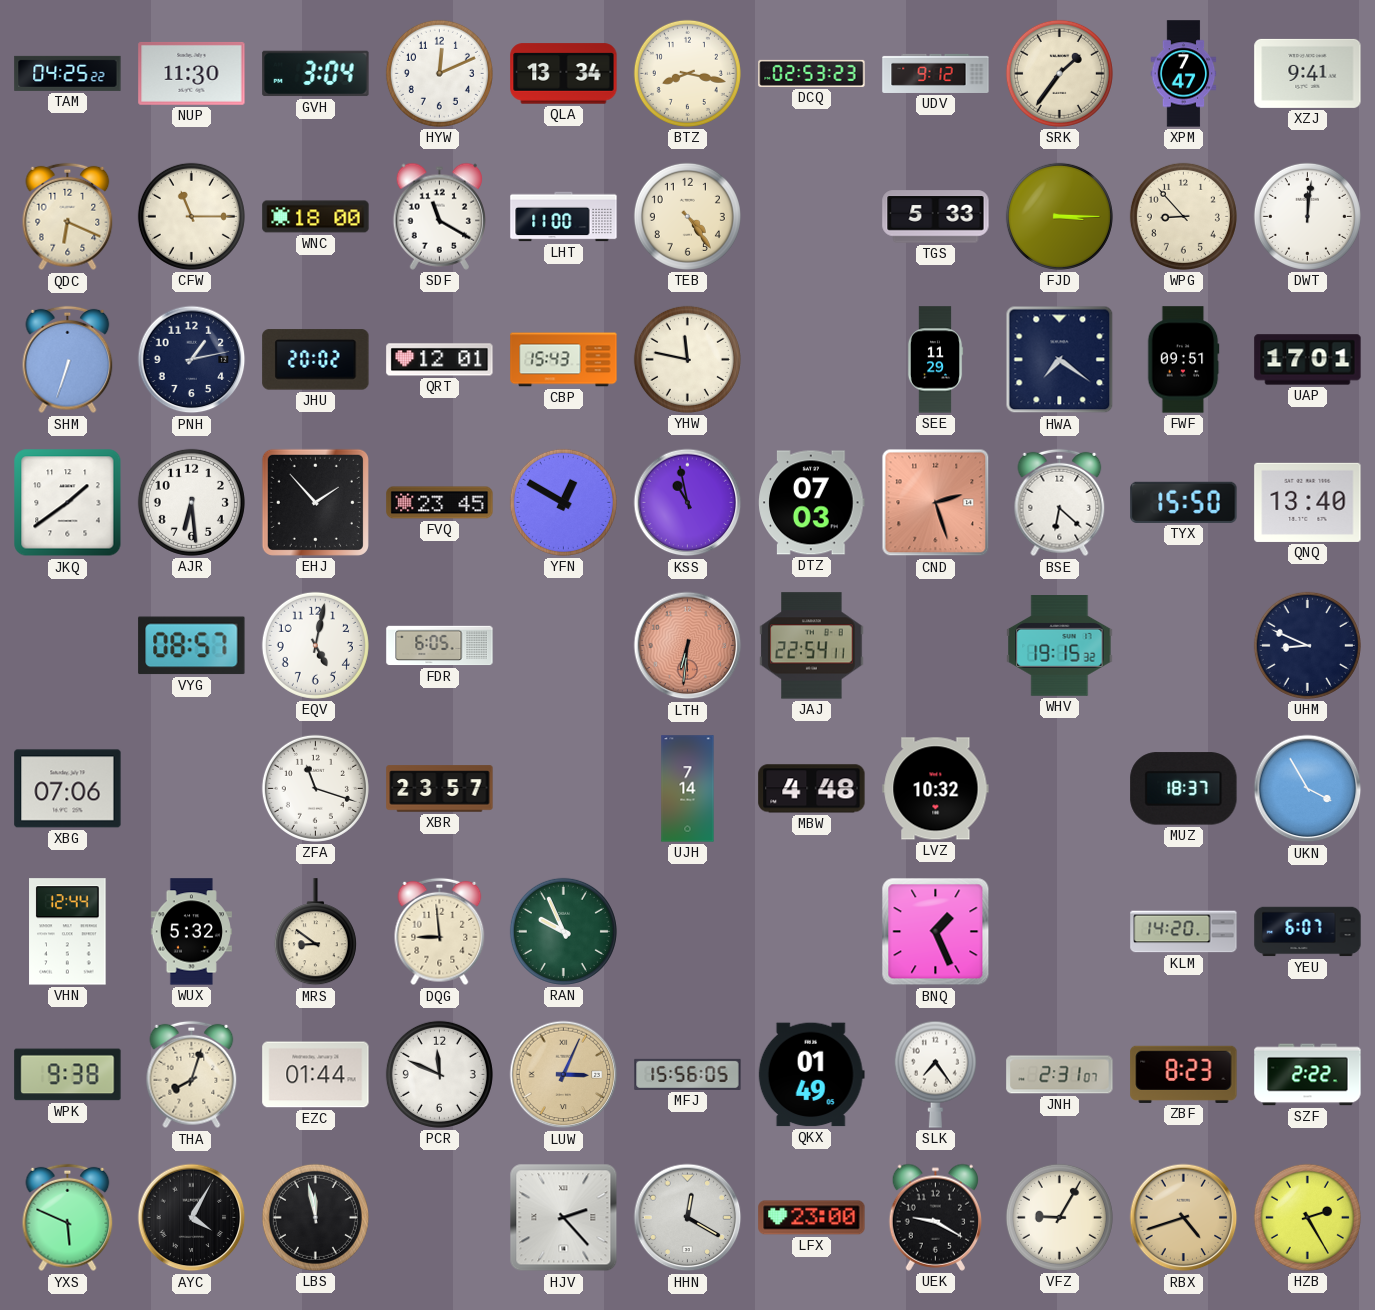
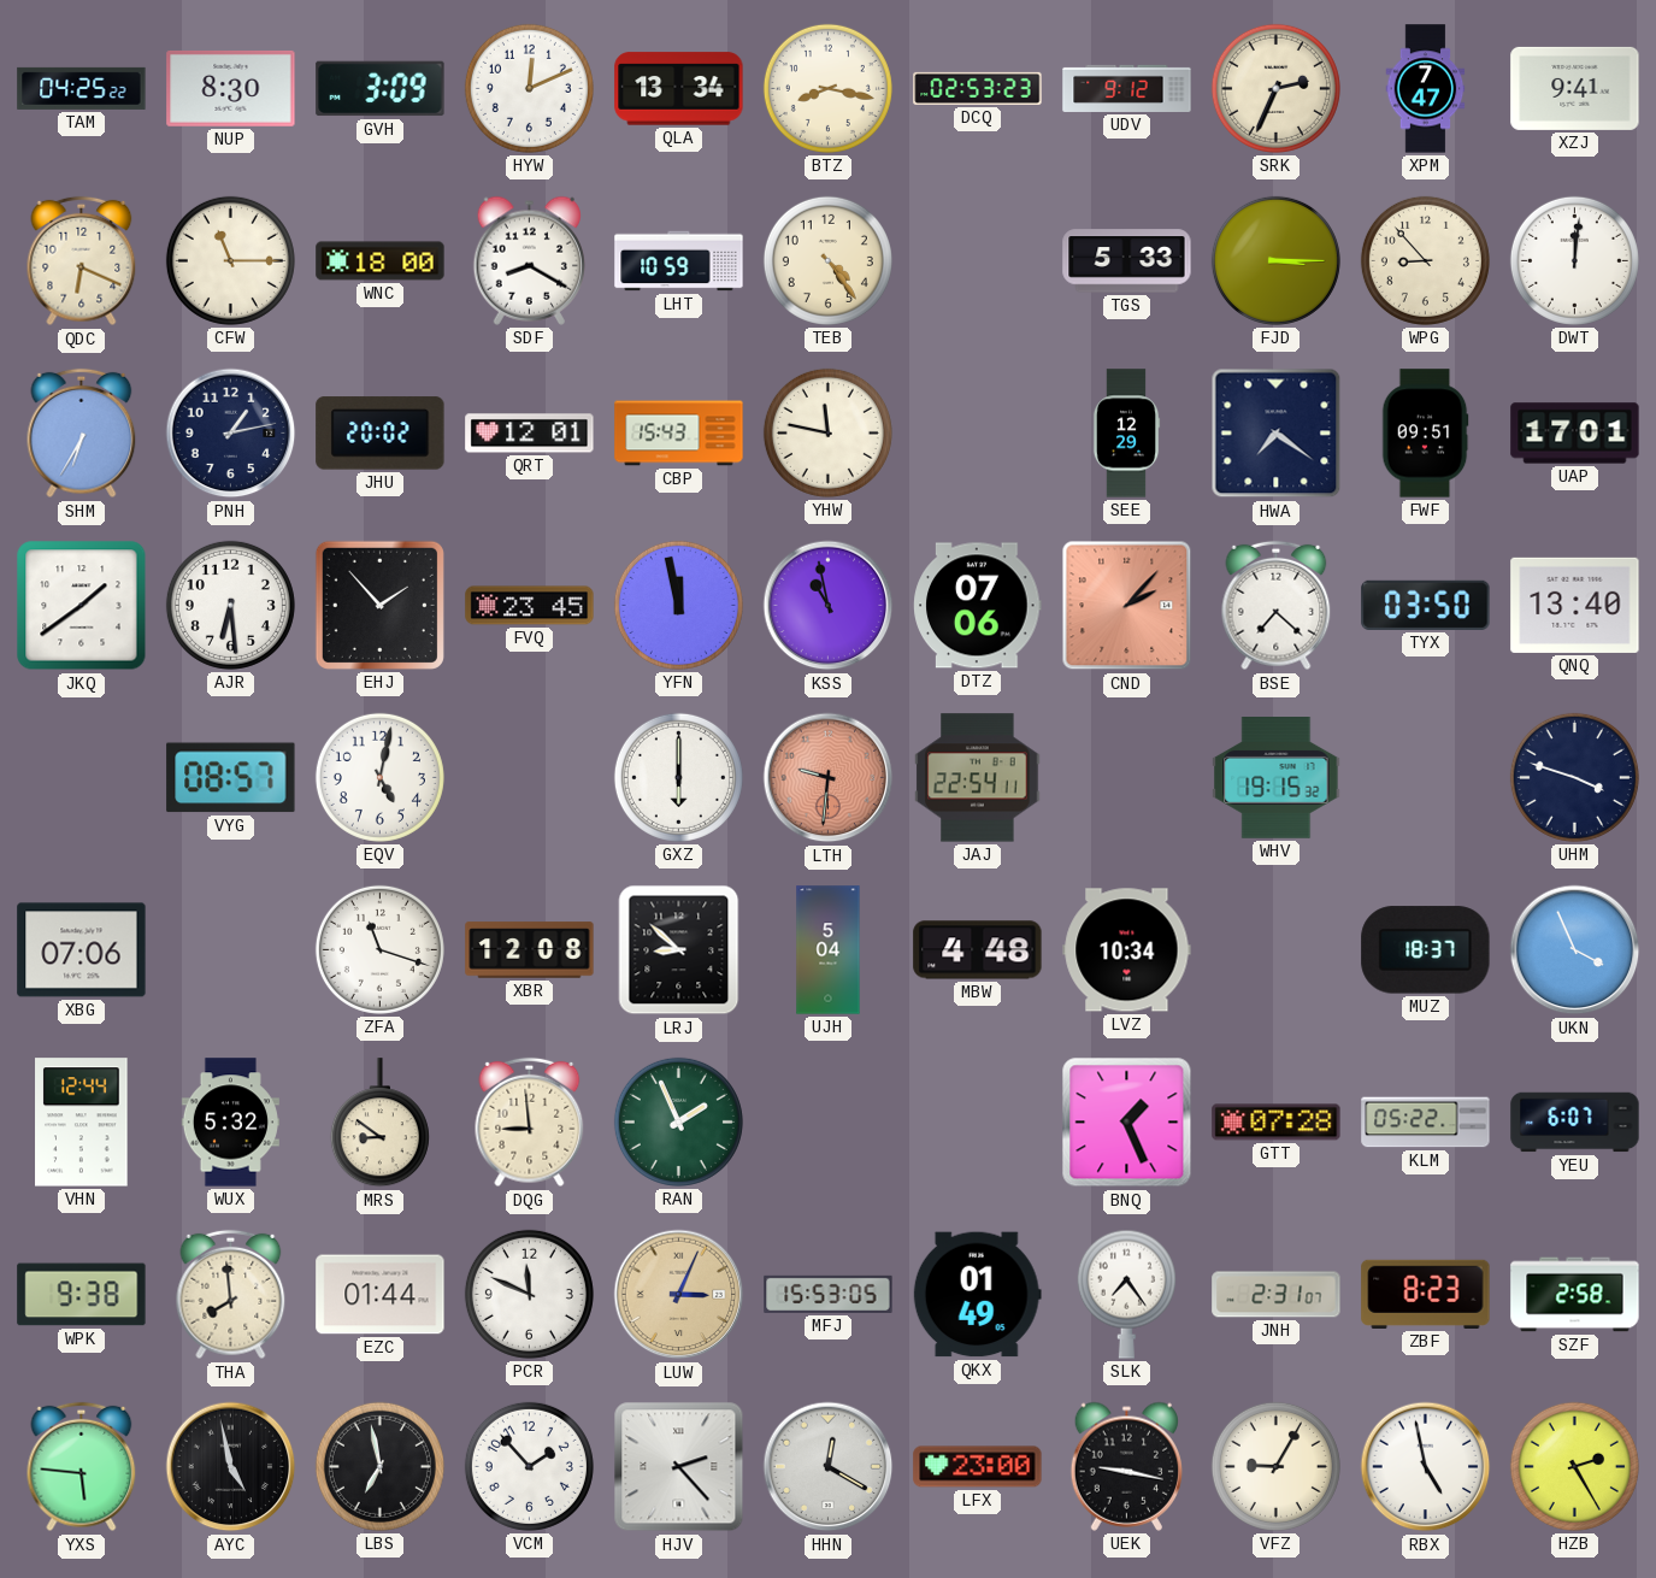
NUP: 11:30 -> 8:30 (231, 88)
GVH: 3:04 -> 3:09 (381, 89)
SRK: 1:36 -> 2:34 (1275, 88)
SDF: 11:20 -> 8:20 (529, 260)
LHT: 11:00 -> 10:59 (679, 261)
SHM: 6:33 -> 6:35 (82, 434)
SEE: 11:29 -> 12:29 (1126, 434)
YFN: 12:50 -> 11:58 (678, 605)
DTZ: 07:03 -> 07:06 (978, 606)
CND: 2:27 -> 2:07 (1127, 606)
BSE: 6:22 -> 7:22 (1277, 606)
TYX: 15:50 -> 03:50 (1426, 605)
FDR: 6:05 -> none (440, 646)
GXZ: none -> 6:00 (678, 777)
LTH: 6:31 -> 9:31 (829, 778)
UHM: 8:49 -> 3:48 (1574, 777)
XBR: 23:57 -> 12:08 (530, 950)
LRJ: none -> 8:52 (679, 950)
UJH: 7:14 -> 5:04 (829, 950)
LVZ: 10:32 -> 10:34 (1127, 950)
UKN: 3:55 -> 3:56 (1575, 950)
RAN: 9:56 -> 1:56 (678, 1121)
GTT: none -> 07:28 (1277, 1123)
KLM: 14:20 -> 05:22 (1426, 1123)
THA: 8:03 -> 7:59 (231, 1295)
MFJ: 15:56 -> 15:53 (829, 1294)
SZF: 2:22 -> 2:58 (1575, 1295)
YXS: 5:49 -> 5:46 (82, 1467)
AYC: 4:05 -> 4:58 (231, 1467)
LBS: 11:58 -> 6:58 (379, 1466)
VCM: none -> 1:53 (529, 1466)
UEK: 9:20 -> 9:17 (1126, 1466)
RBX: 4:42 -> 4:58 (1426, 1467)
RBX dial: champagne -> white (1426, 1467)
